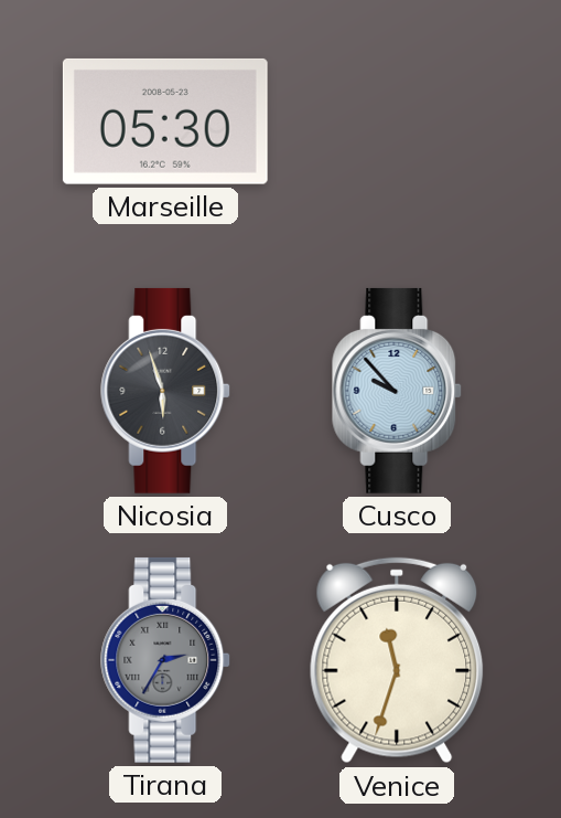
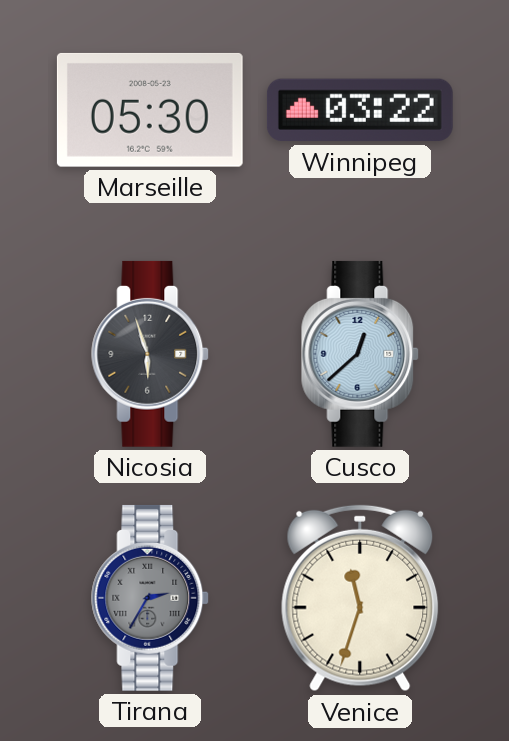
Winnipeg: none -> 03:22 (360, 110)
Cusco: 9:53 -> 12:38 (361, 354)
